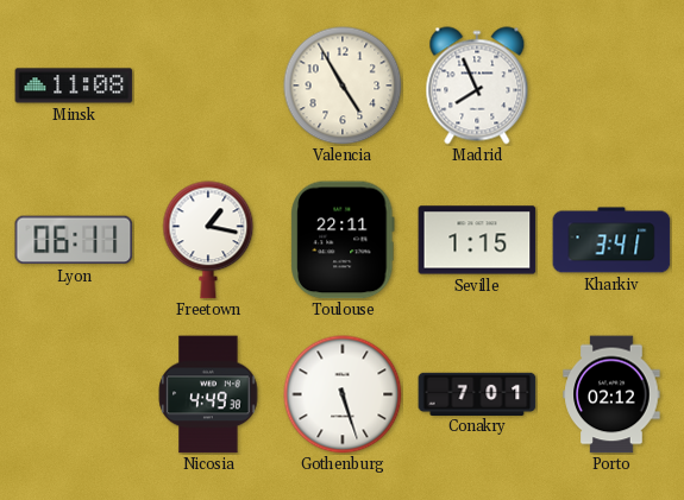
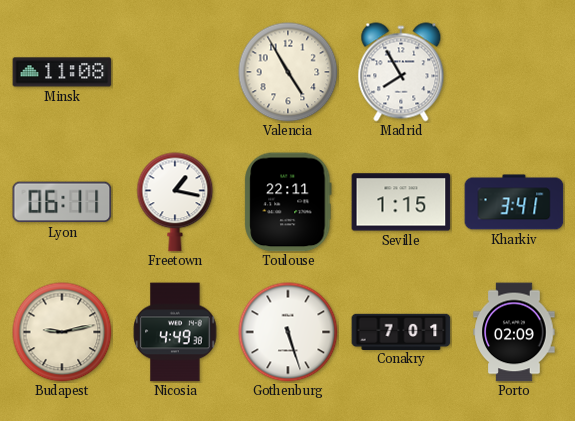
Madrid: 7:56 -> 7:55 (401, 72)
Budapest: none -> 9:13 (62, 332)
Porto: 02:12 -> 02:09 (514, 332)
